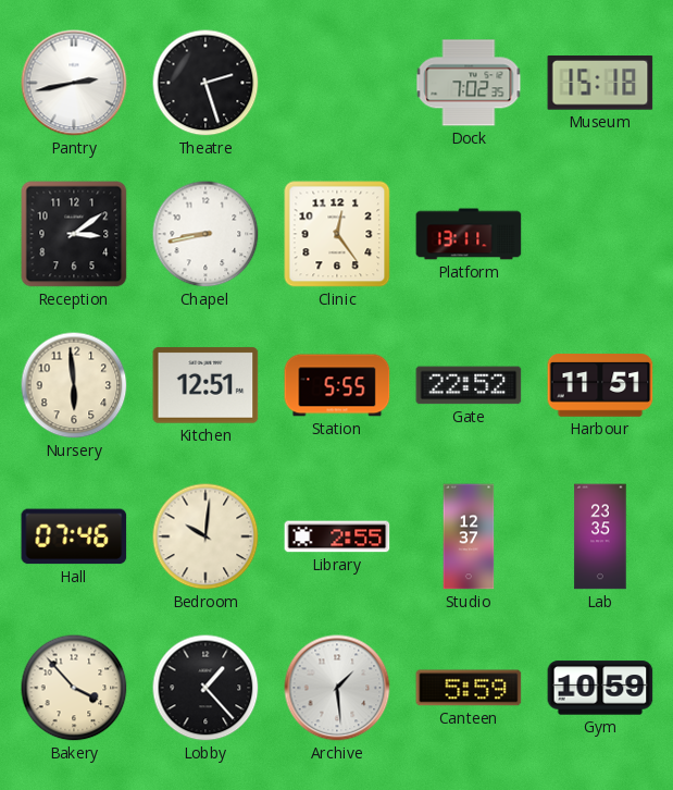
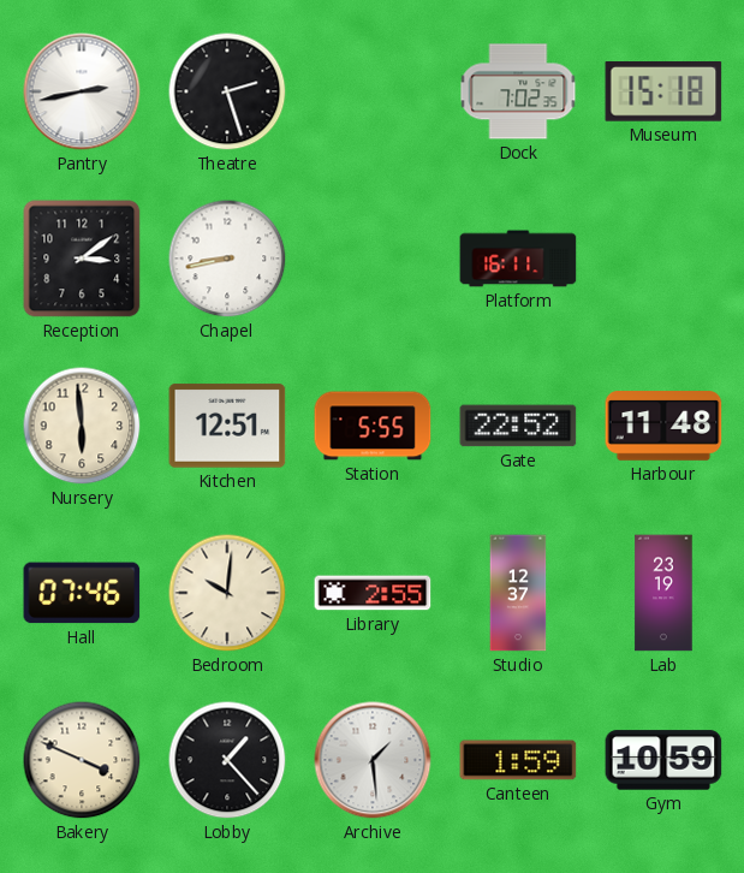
Clinic: 12:24 -> none (337, 234)
Platform: 13:11 -> 16:11 (518, 259)
Harbour: 11:51 -> 11:48 (663, 426)
Lab: 23:35 -> 23:19 (663, 593)
Bakery: 3:53 -> 3:49 (82, 760)
Canteen: 5:59 -> 1:59 (518, 760)
